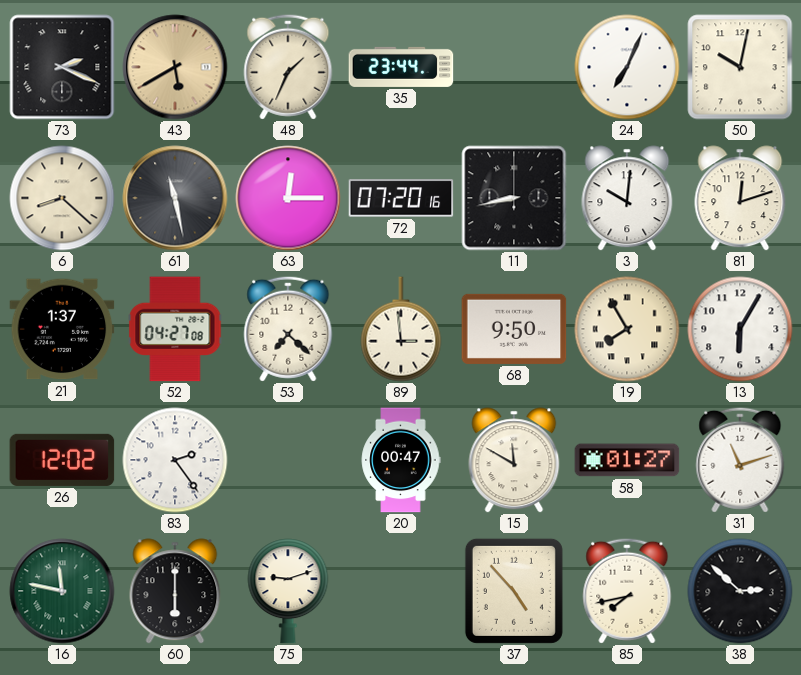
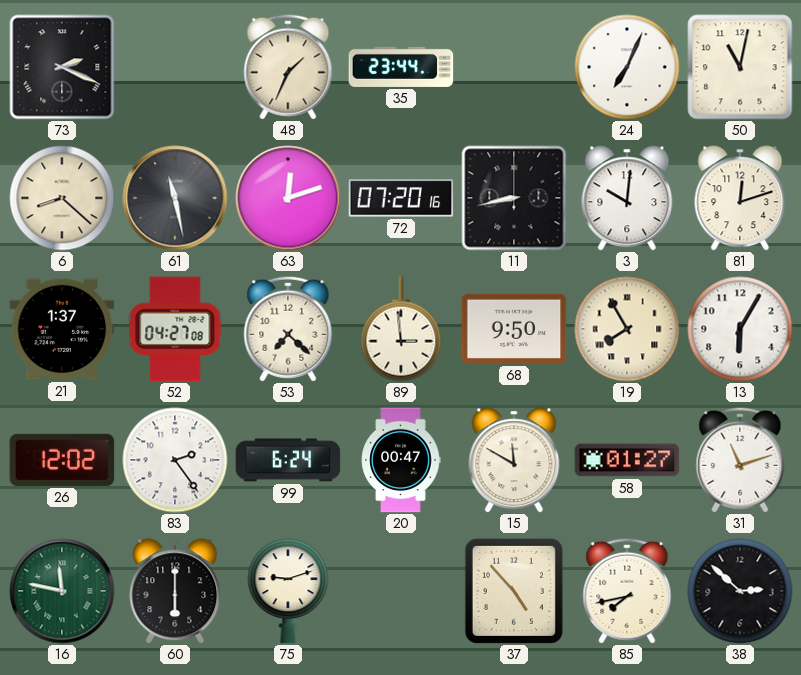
43: 5:40 -> none (175, 67)
50: 10:02 -> 11:02 (740, 67)
63: 12:15 -> 12:12 (288, 198)
99: none -> 6:24 (288, 460)
